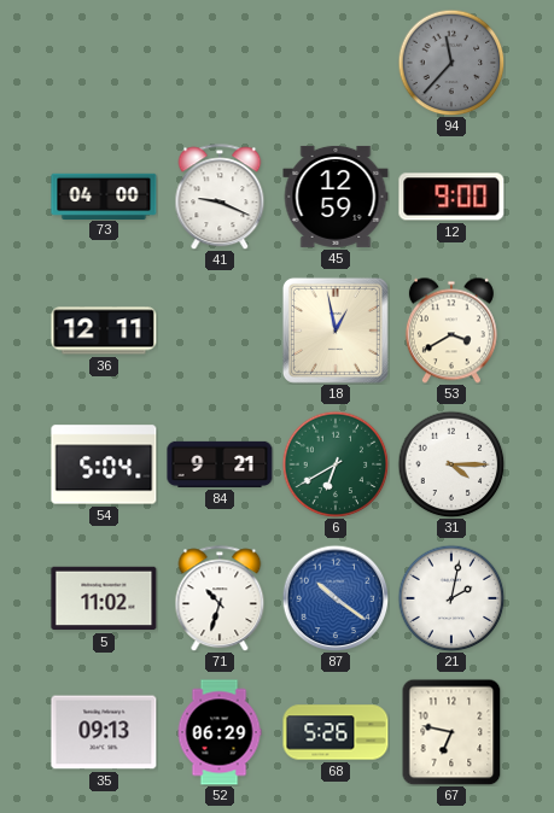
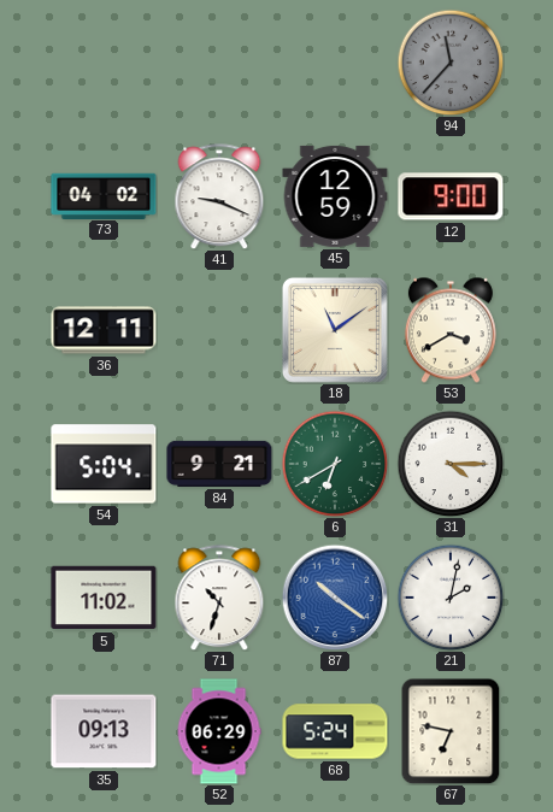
73: 04:00 -> 04:02 (104, 195)
18: 12:58 -> 11:09 (335, 330)
68: 5:26 -> 5:24 (335, 731)
